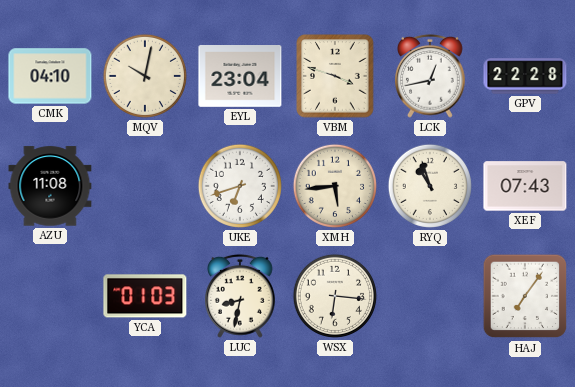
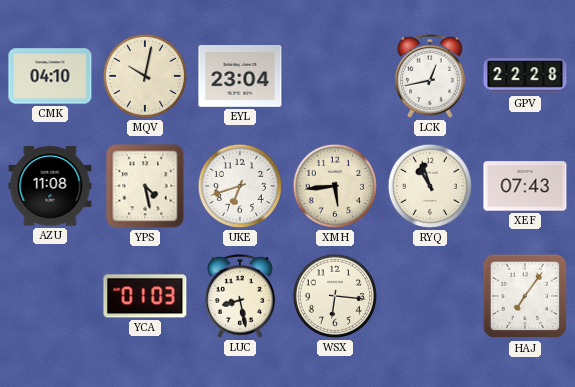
VBM: 3:48 -> none (335, 76)
YPS: none -> 4:28 (145, 186)
LUC: 8:32 -> 8:28 (241, 296)
